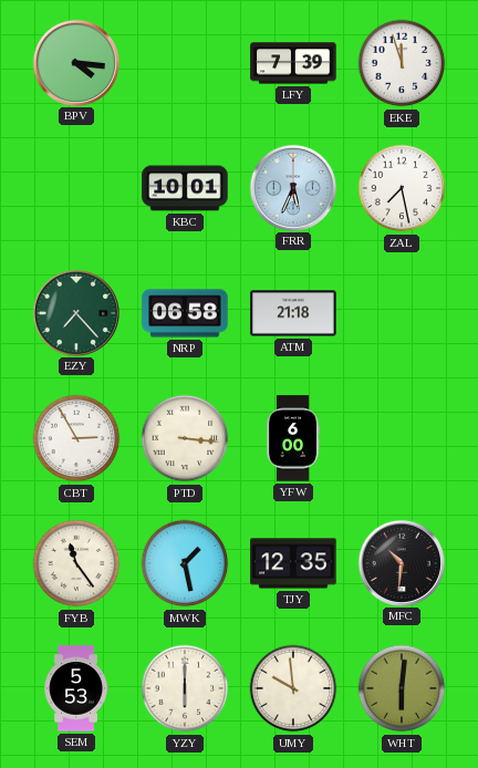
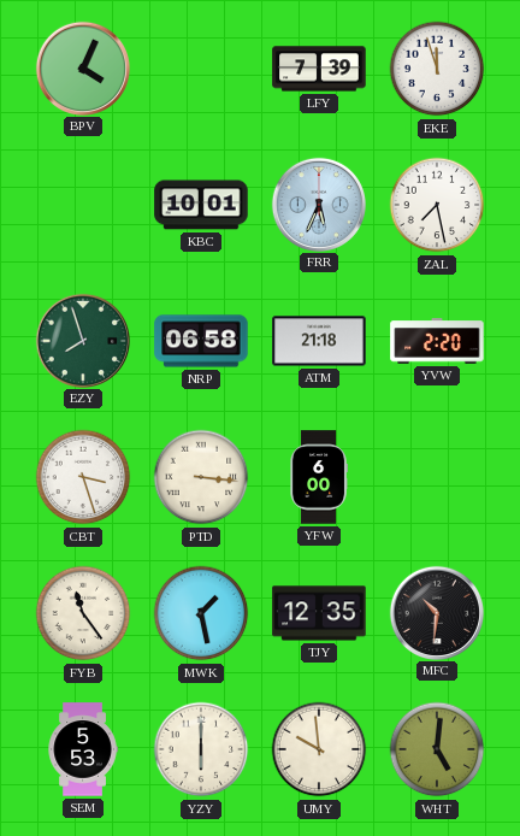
BPV: 4:16 -> 4:04 (82, 67)
EZY: 7:23 -> 7:57 (82, 340)
YVW: none -> 2:20 (437, 341)
CBT: 2:55 -> 3:27 (83, 477)
WHT: 6:01 -> 5:01 (437, 749)
